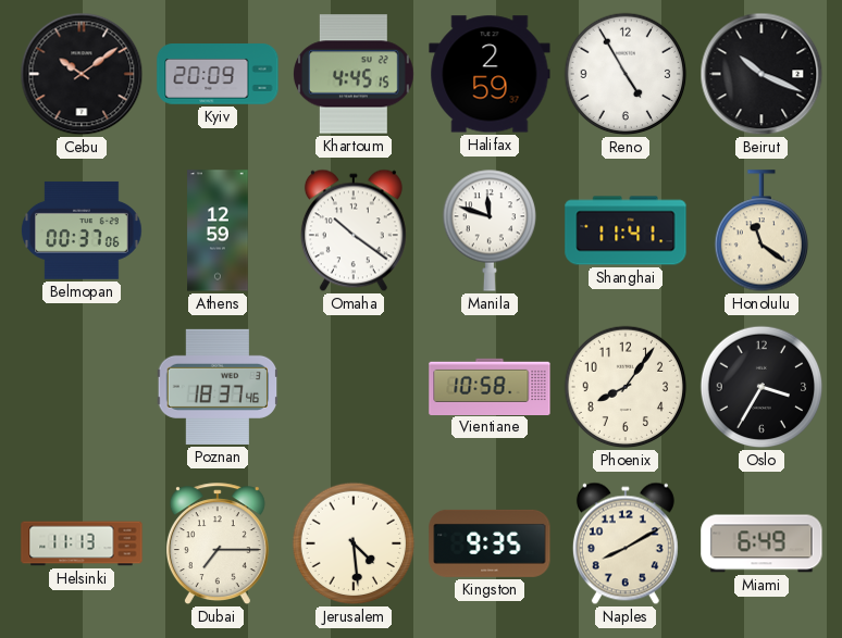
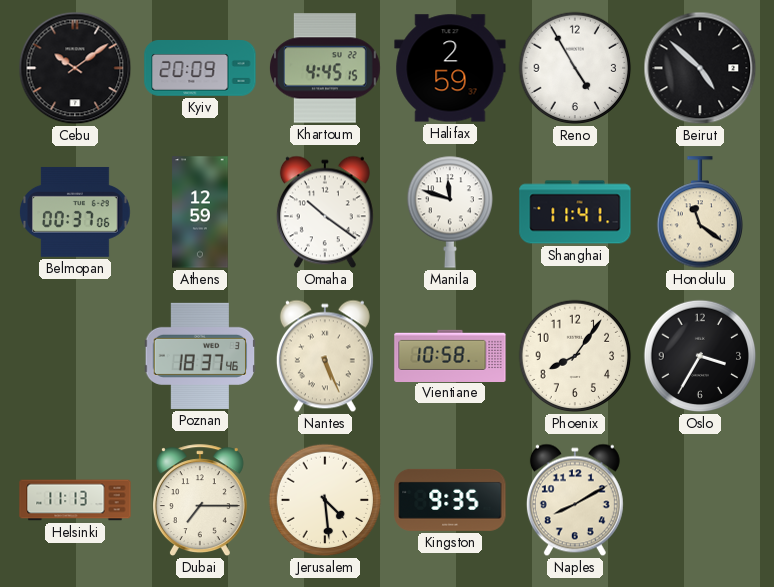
Beirut: 10:19 -> 4:52 (700, 68)
Nantes: none -> 5:26 (325, 356)
Miami: 6:49 -> none (761, 543)
